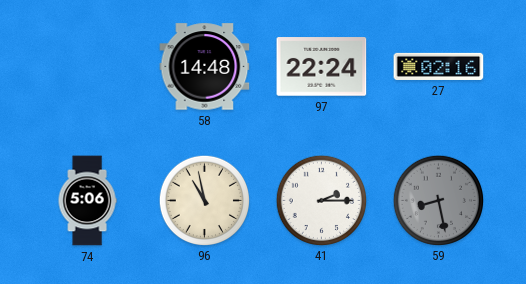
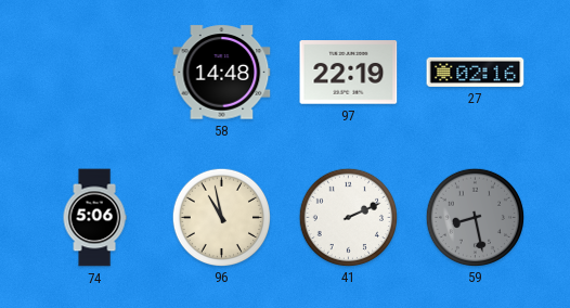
97: 22:24 -> 22:19 (349, 73)
41: 2:15 -> 2:11 (348, 217)
